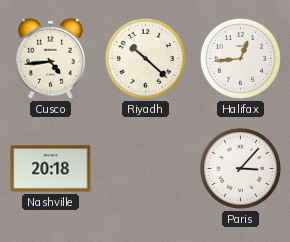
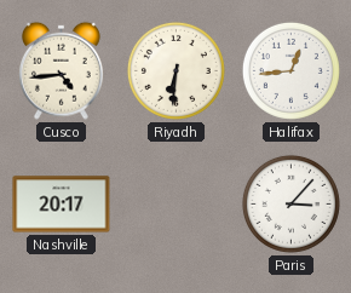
Riyadh: 10:22 -> 6:31 (175, 70)
Nashville: 20:18 -> 20:17 (62, 205)
